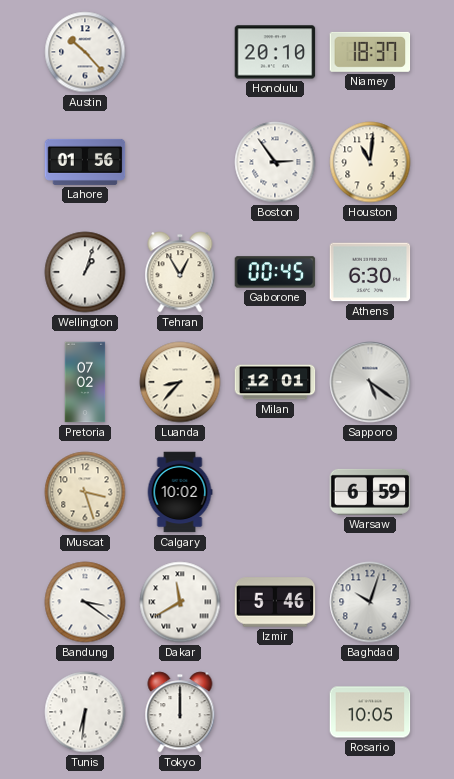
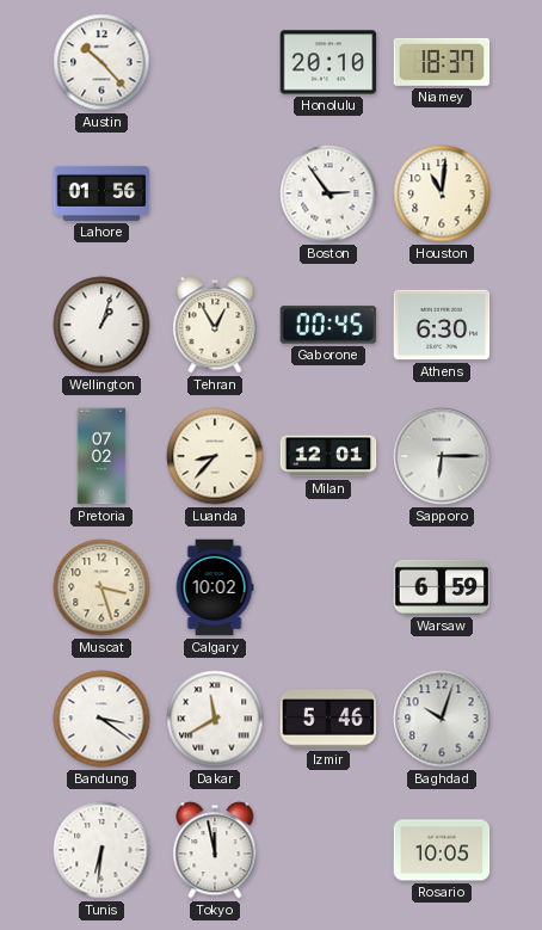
Sapporo: 5:21 -> 6:15 (442, 456)
Tokyo: 12:00 -> 11:58 (215, 850)
